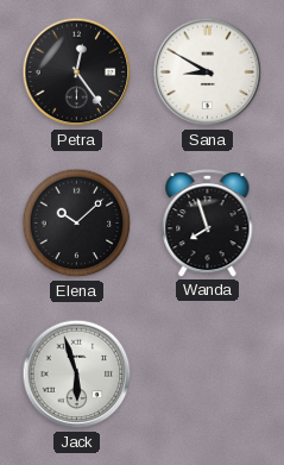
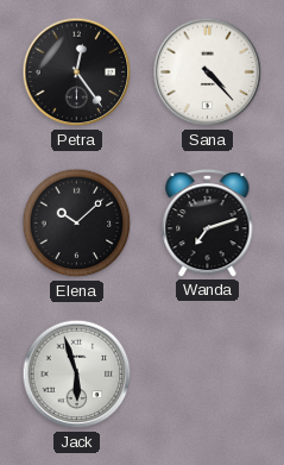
Sana: 8:50 -> 4:23 (208, 73)
Wanda: 7:57 -> 7:12 (208, 222)
